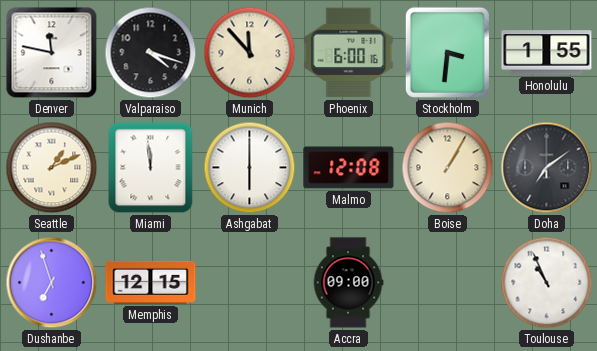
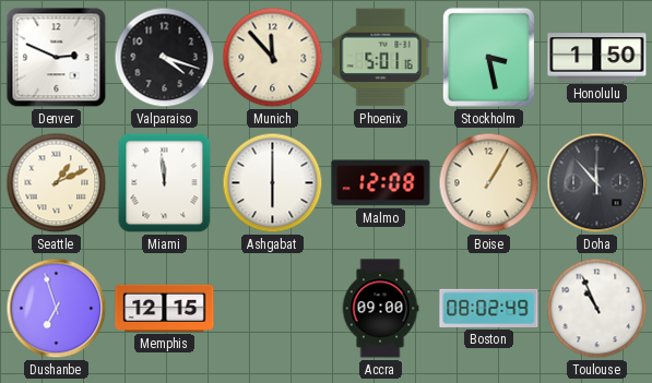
Denver: 11:47 -> 2:49 (57, 58)
Phoenix: 6:00 -> 5:01 (381, 58)
Stockholm: 3:31 -> 3:28 (488, 57)
Honolulu: 1:55 -> 1:50 (597, 58)
Doha: 7:09 -> 11:53 (597, 183)
Boston: none -> 08:02 (489, 308)
